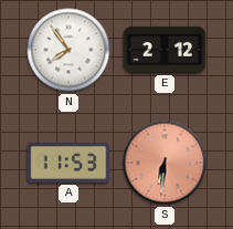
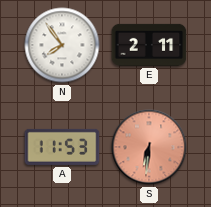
E: 2:12 -> 2:11 (149, 45)
